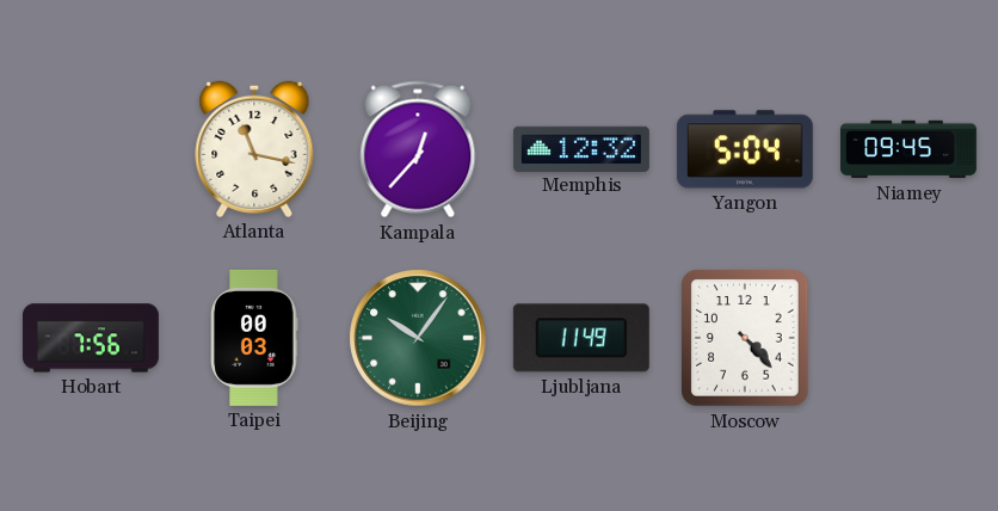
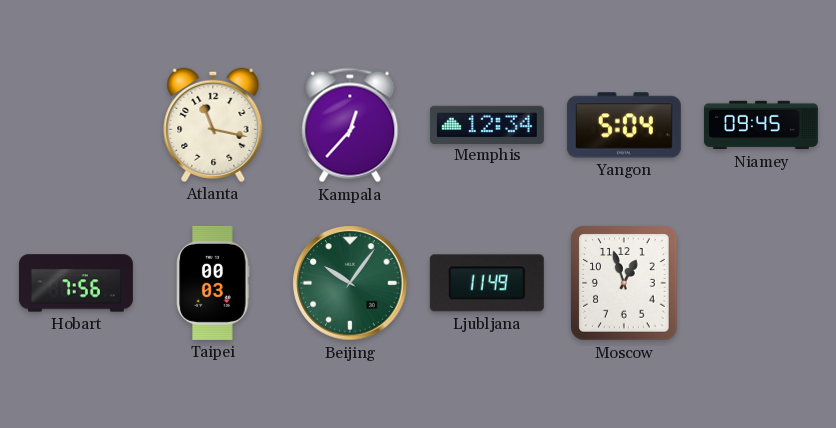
Memphis: 12:32 -> 12:34 (487, 124)
Moscow: 4:23 -> 12:57 (624, 283)
